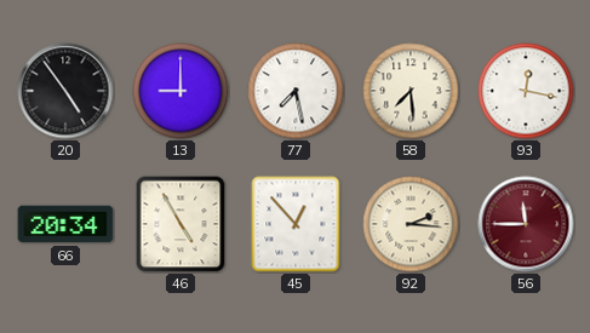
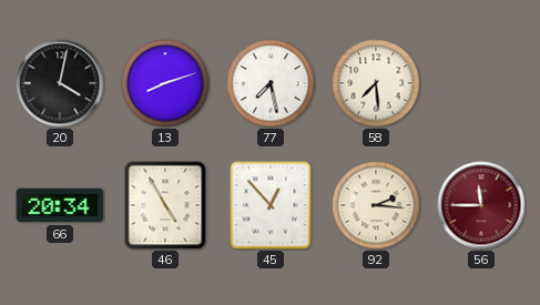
20: 4:54 -> 4:02 (60, 83)
13: 9:00 -> 8:12 (165, 83)
93: 12:17 -> none (526, 91)
